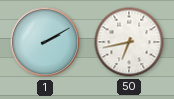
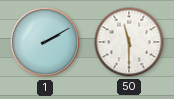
50: 6:43 -> 11:30 (129, 42)
